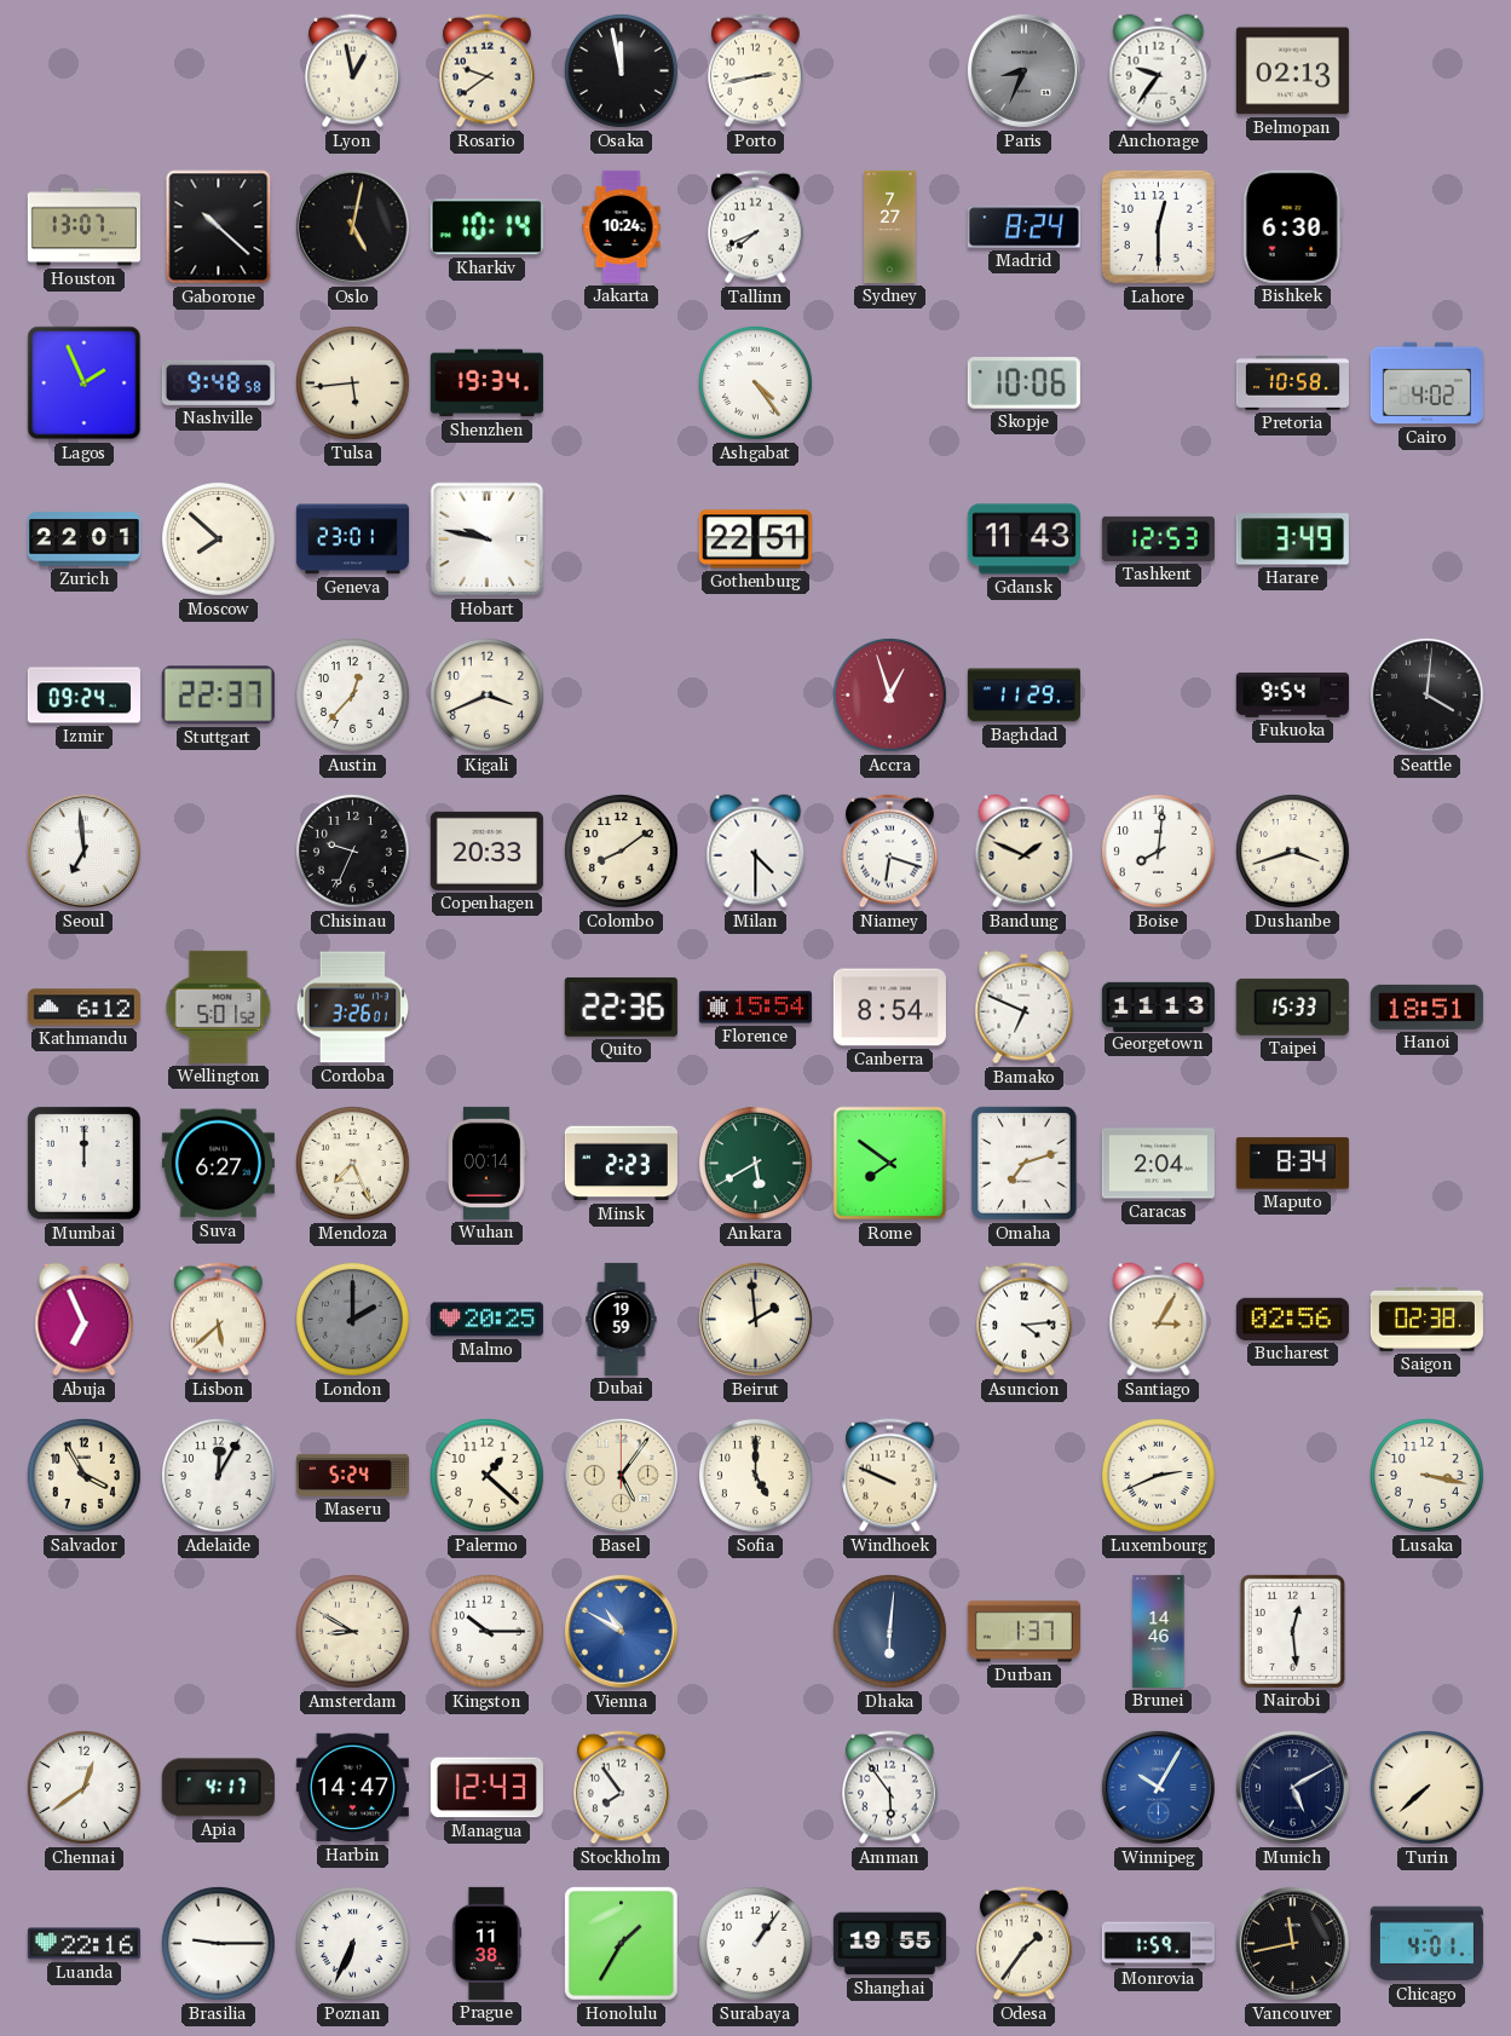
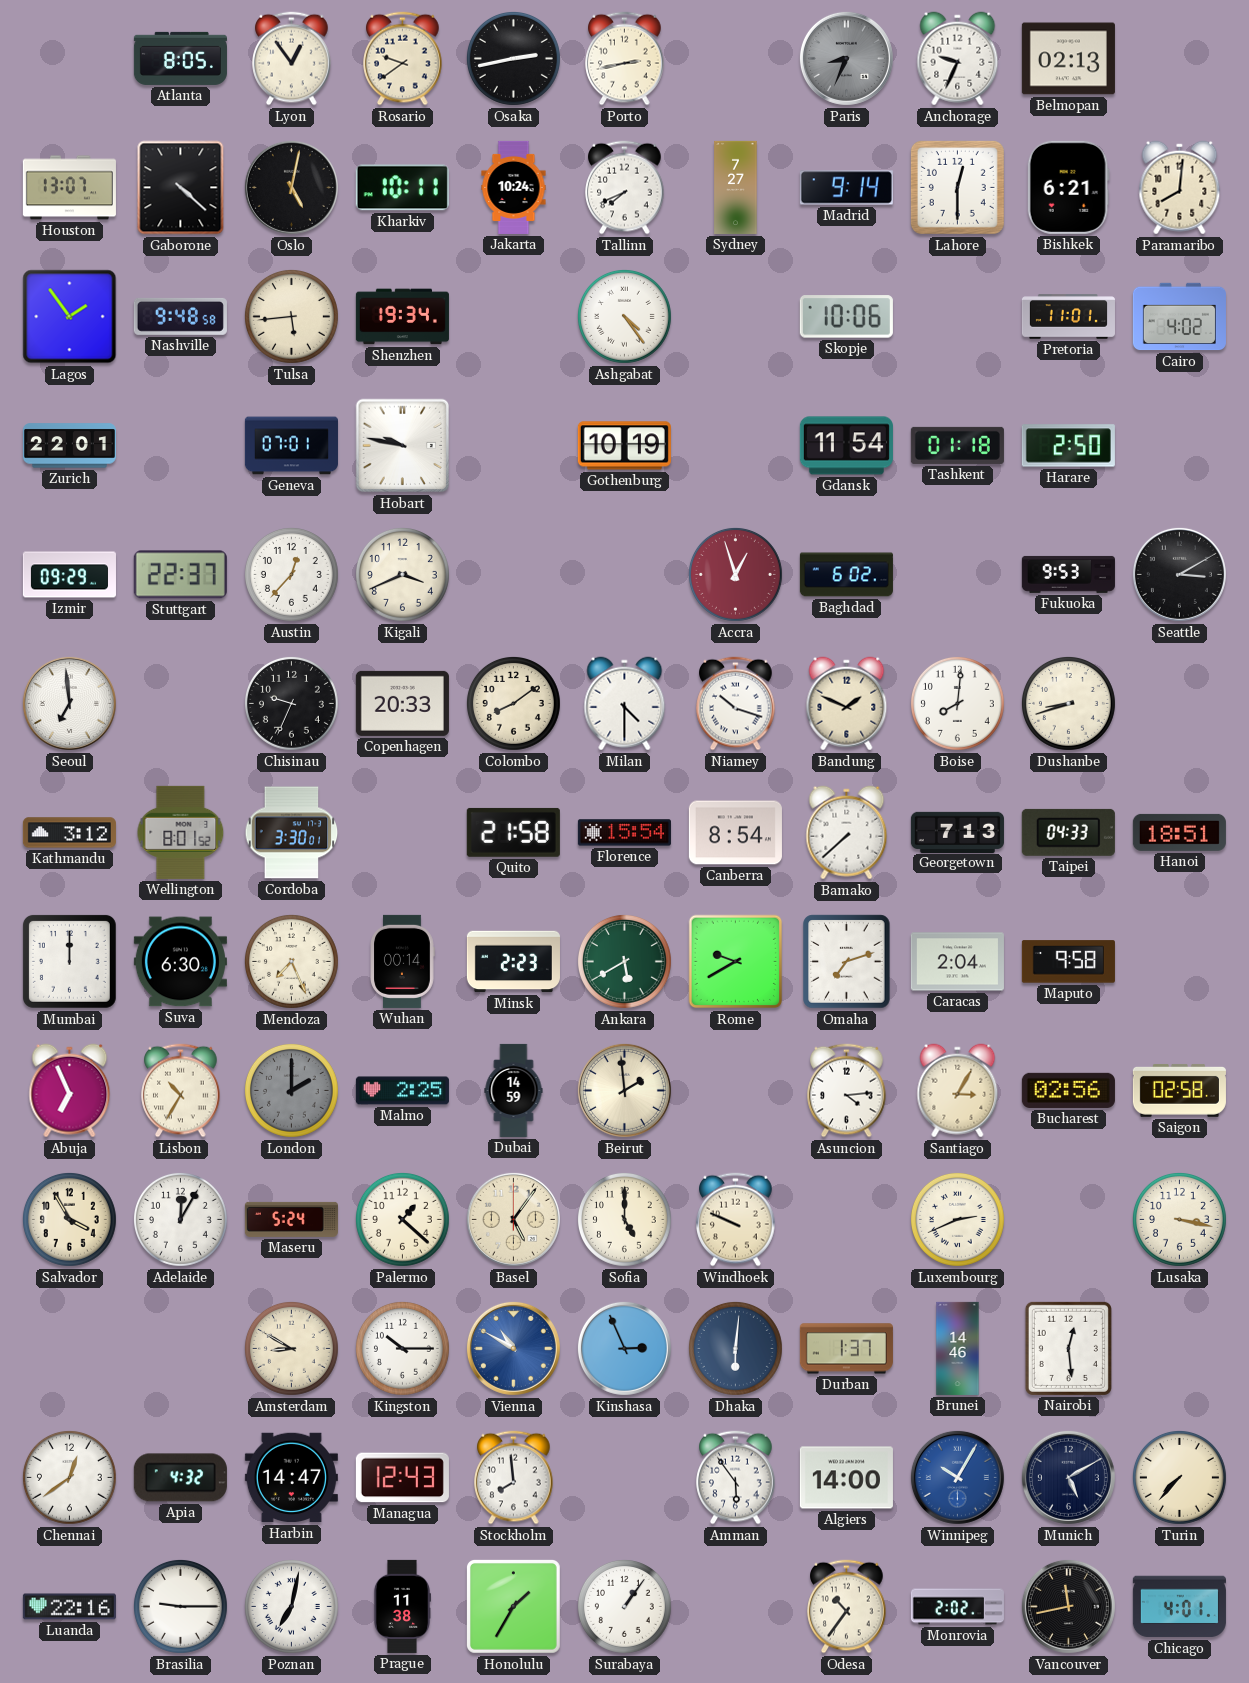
Atlanta: none -> 8:05 (180, 58)
Lyon: 12:58 -> 12:54 (292, 59)
Osaka: 11:58 -> 2:43 (513, 58)
Anchorage: 9:36 -> 9:34 (958, 59)
Gaborone: 10:22 -> 4:22 (181, 188)
Kharkiv: 10:14 -> 10:11 (402, 188)
Madrid: 8:24 -> 9:14 (846, 188)
Bishkek: 6:30 -> 6:21 (1068, 187)
Paramaribo: none -> 8:01 (1180, 188)
Lagos: 1:56 -> 1:54 (70, 317)
Pretoria: 10:58 -> 11:01 (1068, 317)
Moscow: 7:52 -> none (218, 538)
Geneva: 23:01 -> 07:01 (291, 446)
Gothenburg: 22:51 -> 10:19 (624, 446)
Gdansk: 11:43 -> 11:54 (846, 446)
Tashkent: 12:53 -> 01:18 (957, 445)
Harare: 3:49 -> 2:50 (1068, 446)
Izmir: 09:24 -> 09:29 (69, 575)
Baghdad: 11:29 -> 6:02 (846, 575)
Fukuoka: 9:54 -> 9:53 (1068, 574)
Seattle: 4:01 -> 3:10 (1179, 574)
Niamey: 6:18 -> 10:18 (736, 704)
Dushanbe: 3:42 -> 8:42 (1068, 703)
Kathmandu: 6:12 -> 3:12 (69, 833)
Wellington: 5:01 -> 8:01 (181, 832)
Cordoba: 3:26 -> 3:30 (292, 833)
Quito: 22:36 -> 21:58 (513, 832)
Bamako: 6:49 -> 7:38 (847, 833)
Georgetown: 11:13 -> 7:13 (957, 832)
Taipei: 15:33 -> 04:33 (1068, 832)
Suva: 6:27 -> 6:30 (180, 962)
Rome: 7:51 -> 9:40 (736, 962)
Maputo: 8:34 -> 9:58 (1068, 962)
Lisbon: 5:38 -> 10:35 (181, 1091)
Malmo: 20:25 -> 2:25 (402, 1091)
Dubai: 19:59 -> 14:59 (514, 1090)
Saigon: 02:38 -> 02:58 (1179, 1090)
Kinshasa: none -> 2:56 (624, 1348)
Apia: 4:17 -> 4:32 (180, 1478)
Stockholm: 7:54 -> 7:59 (514, 1478)
Algiers: none -> 14:00 (846, 1478)
Turin: 7:38 -> 7:37 (1179, 1477)
Poznan: 6:34 -> 7:02 (291, 1606)
Shanghai: 19:55 -> none (889, 1944)
Odesa: 1:36 -> 10:36 (847, 1607)
Monrovia: 1:59 -> 2:02 (957, 1607)
